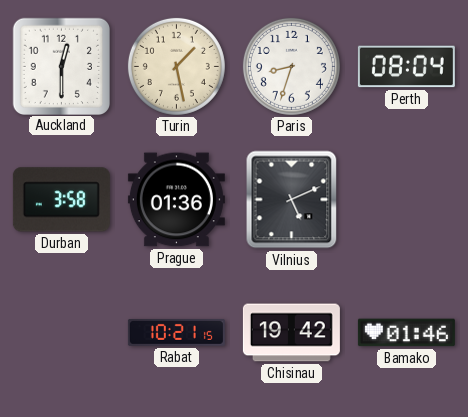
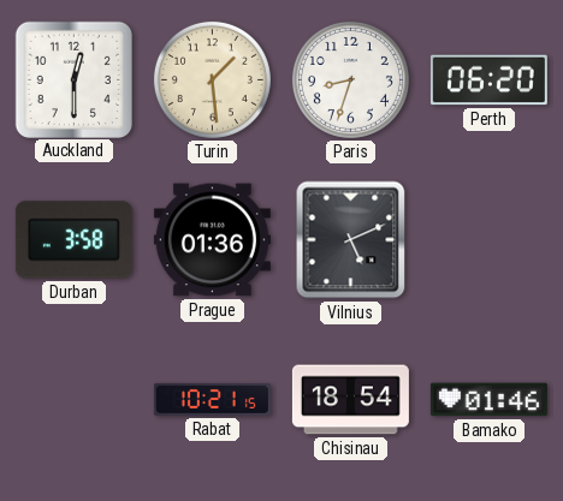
Turin: 1:28 -> 1:29 (212, 79)
Perth: 08:04 -> 06:20 (488, 80)
Chisinau: 19:42 -> 18:54 (350, 400)
